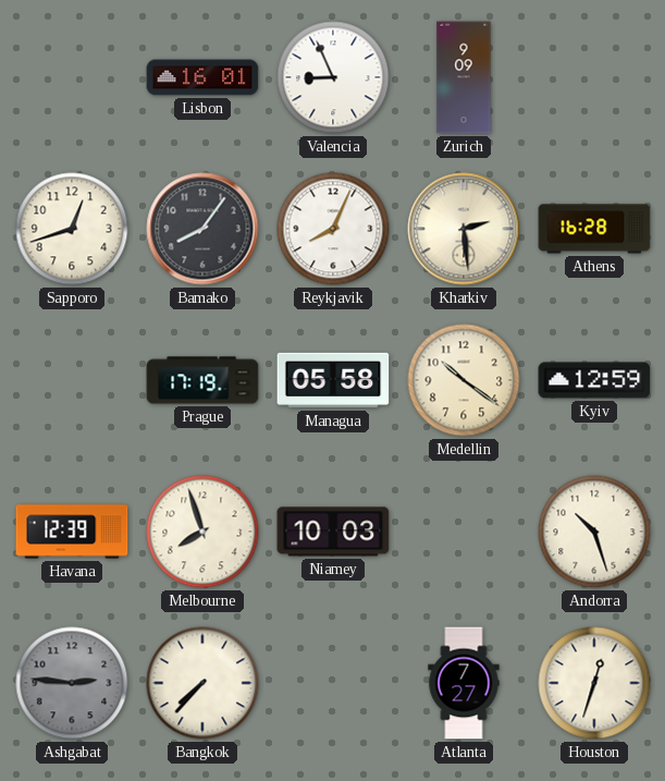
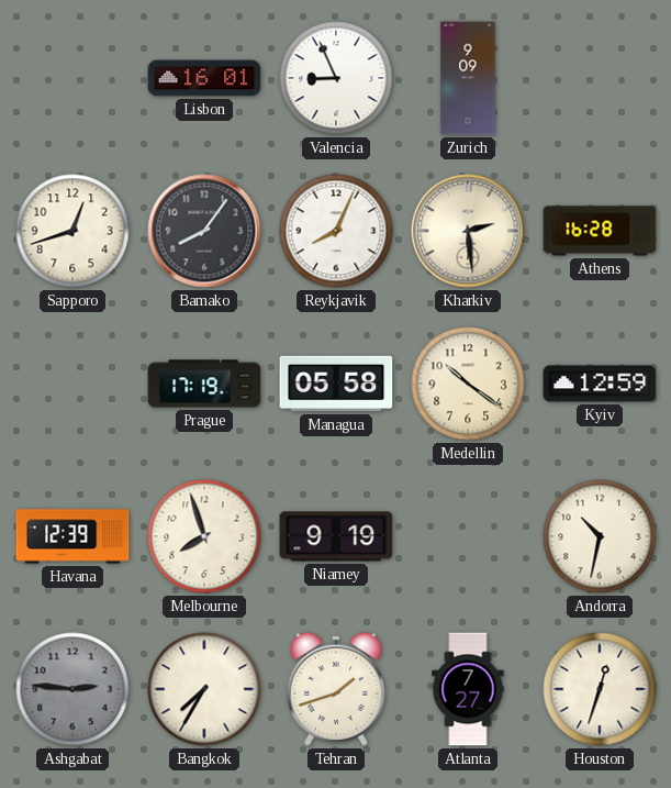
Niamey: 10:03 -> 9:19 (336, 536)
Andorra: 10:27 -> 10:32 (600, 536)
Bangkok: 7:37 -> 7:35 (204, 689)
Tehran: none -> 1:42 (336, 689)
